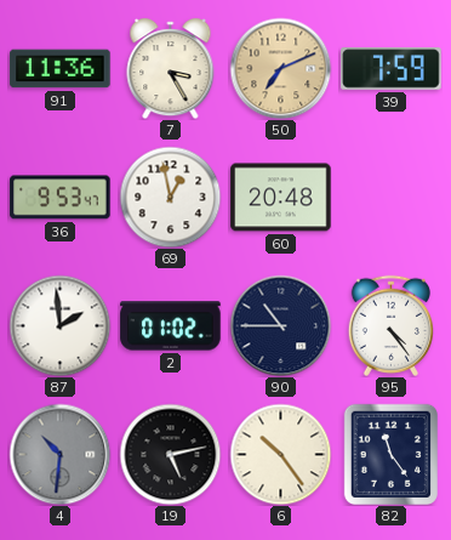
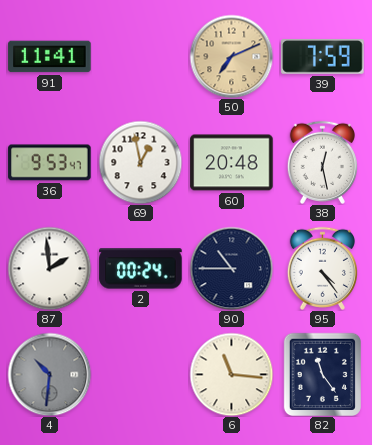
91: 11:36 -> 11:41 (50, 57)
7: 3:25 -> none (171, 69)
38: none -> 12:28 (322, 162)
2: 01:02 -> 00:24 (141, 269)
19: 5:13 -> none (170, 454)
6: 10:24 -> 11:16 (231, 374)
